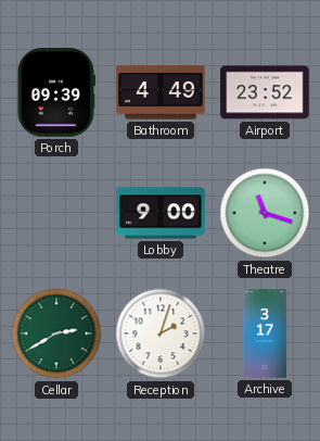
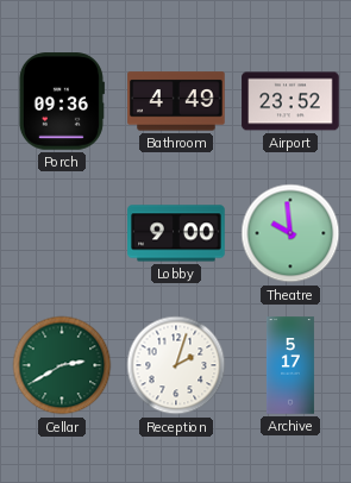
Porch: 09:39 -> 09:36 (62, 101)
Theatre: 11:18 -> 9:59 (290, 233)
Archive: 3:17 -> 5:17 (290, 365)
